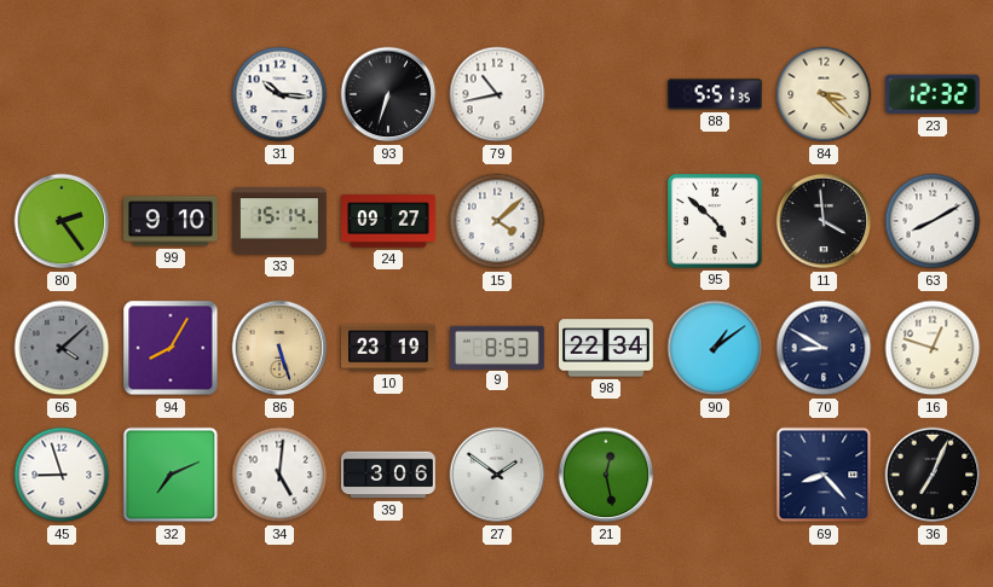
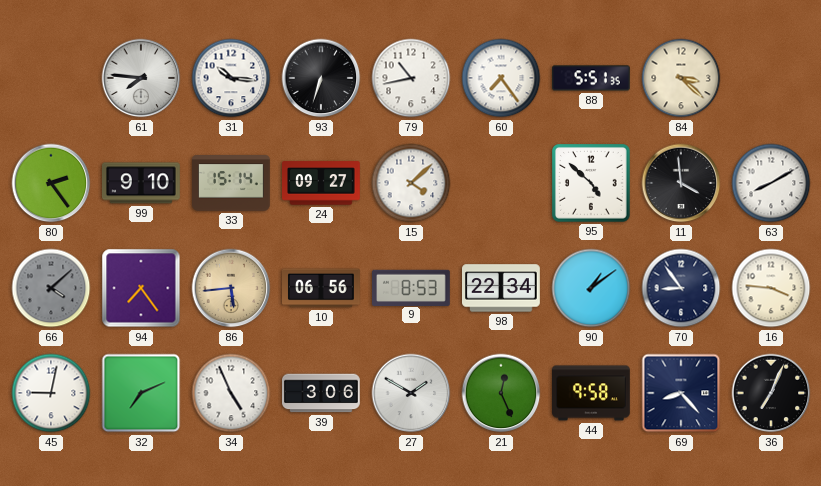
61: none -> 7:46 (141, 78)
60: none -> 7:24 (501, 78)
23: 12:32 -> none (933, 94)
94: 8:05 -> 7:24 (141, 288)
86: 5:27 -> 5:44 (231, 288)
10: 23:19 -> 06:56 (322, 288)
70: 8:50 -> 8:54 (681, 288)
16: 12:48 -> 3:46 (771, 288)
45: 8:57 -> 9:02 (51, 393)
34: 5:01 -> 4:56 (231, 393)
27: 1:51 -> 1:50 (411, 393)
21: 12:28 -> 12:26 (501, 393)
44: none -> 9:58 (592, 393)
